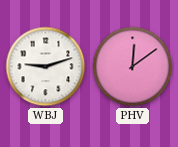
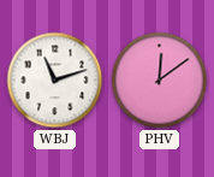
WBJ: 9:12 -> 11:12 (55, 81)
